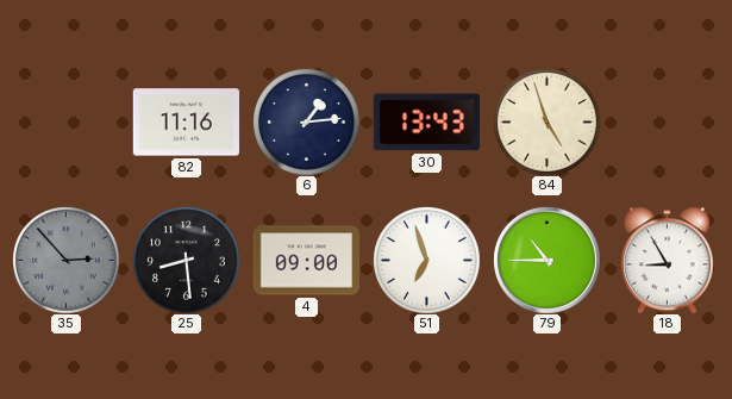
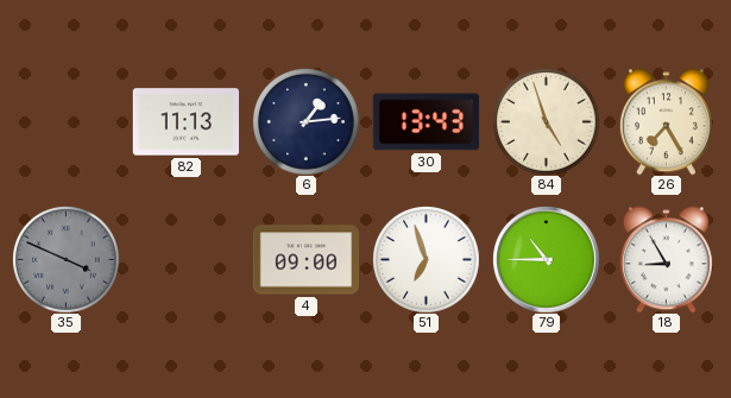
82: 11:16 -> 11:13 (185, 122)
26: none -> 7:25 (666, 121)
35: 2:53 -> 3:49 (65, 259)
25: 8:29 -> none (186, 260)
